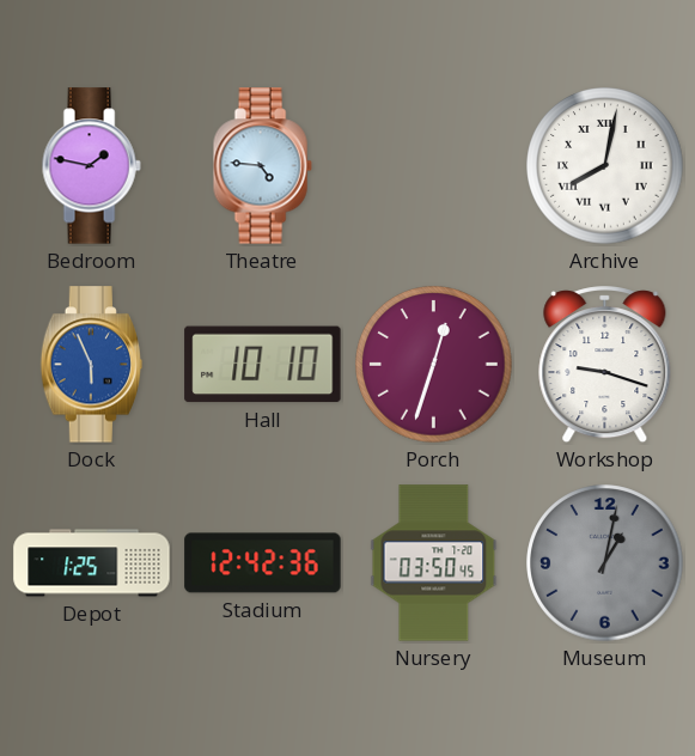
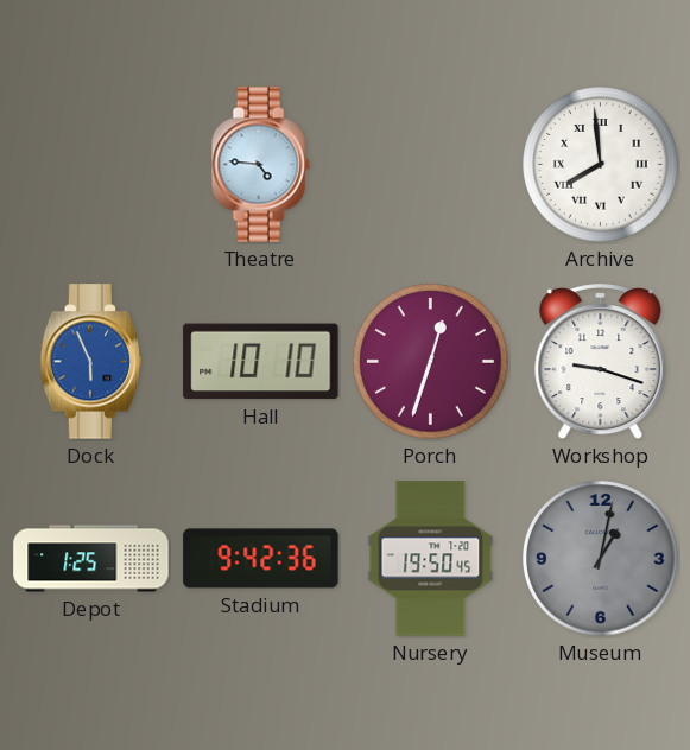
Bedroom: 1:47 -> none (91, 166)
Archive: 8:02 -> 7:59 (601, 165)
Stadium: 12:42 -> 9:42 (261, 559)
Nursery: 03:50 -> 19:50 (431, 559)
